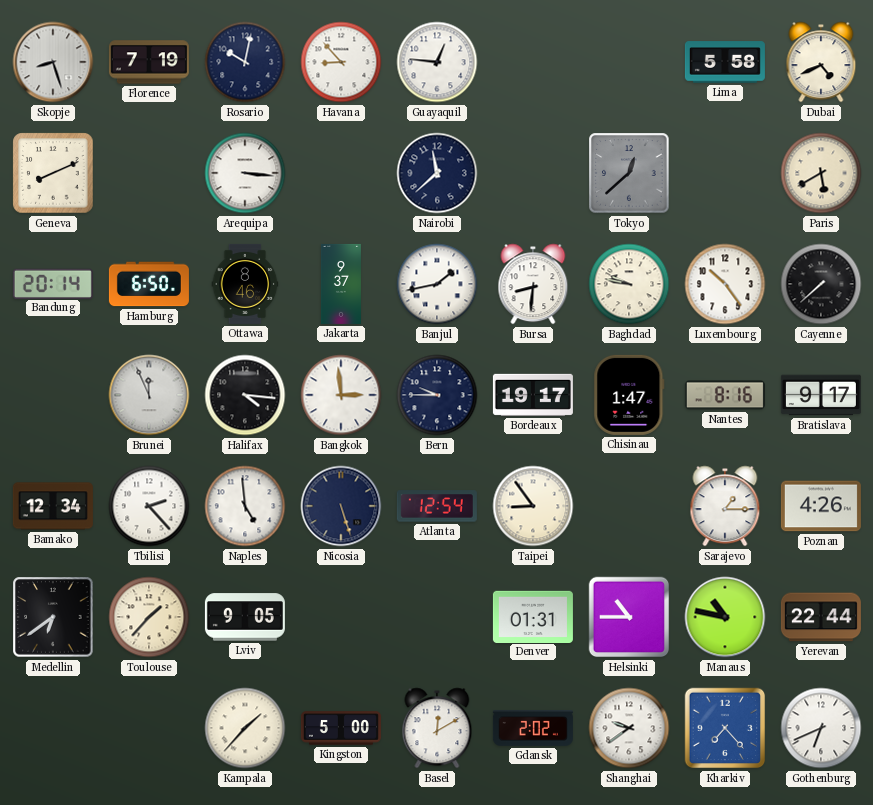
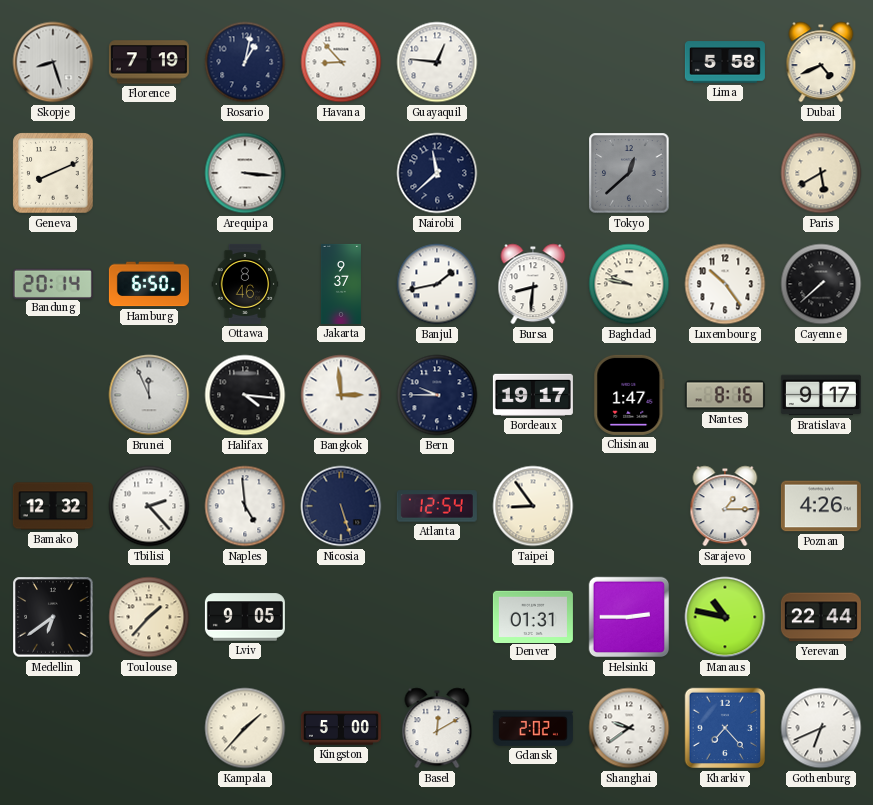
Rosario: 10:02 -> 1:02 (245, 62)
Bamako: 12:34 -> 12:32 (53, 506)
Helsinki: 10:45 -> 2:45 (629, 617)
